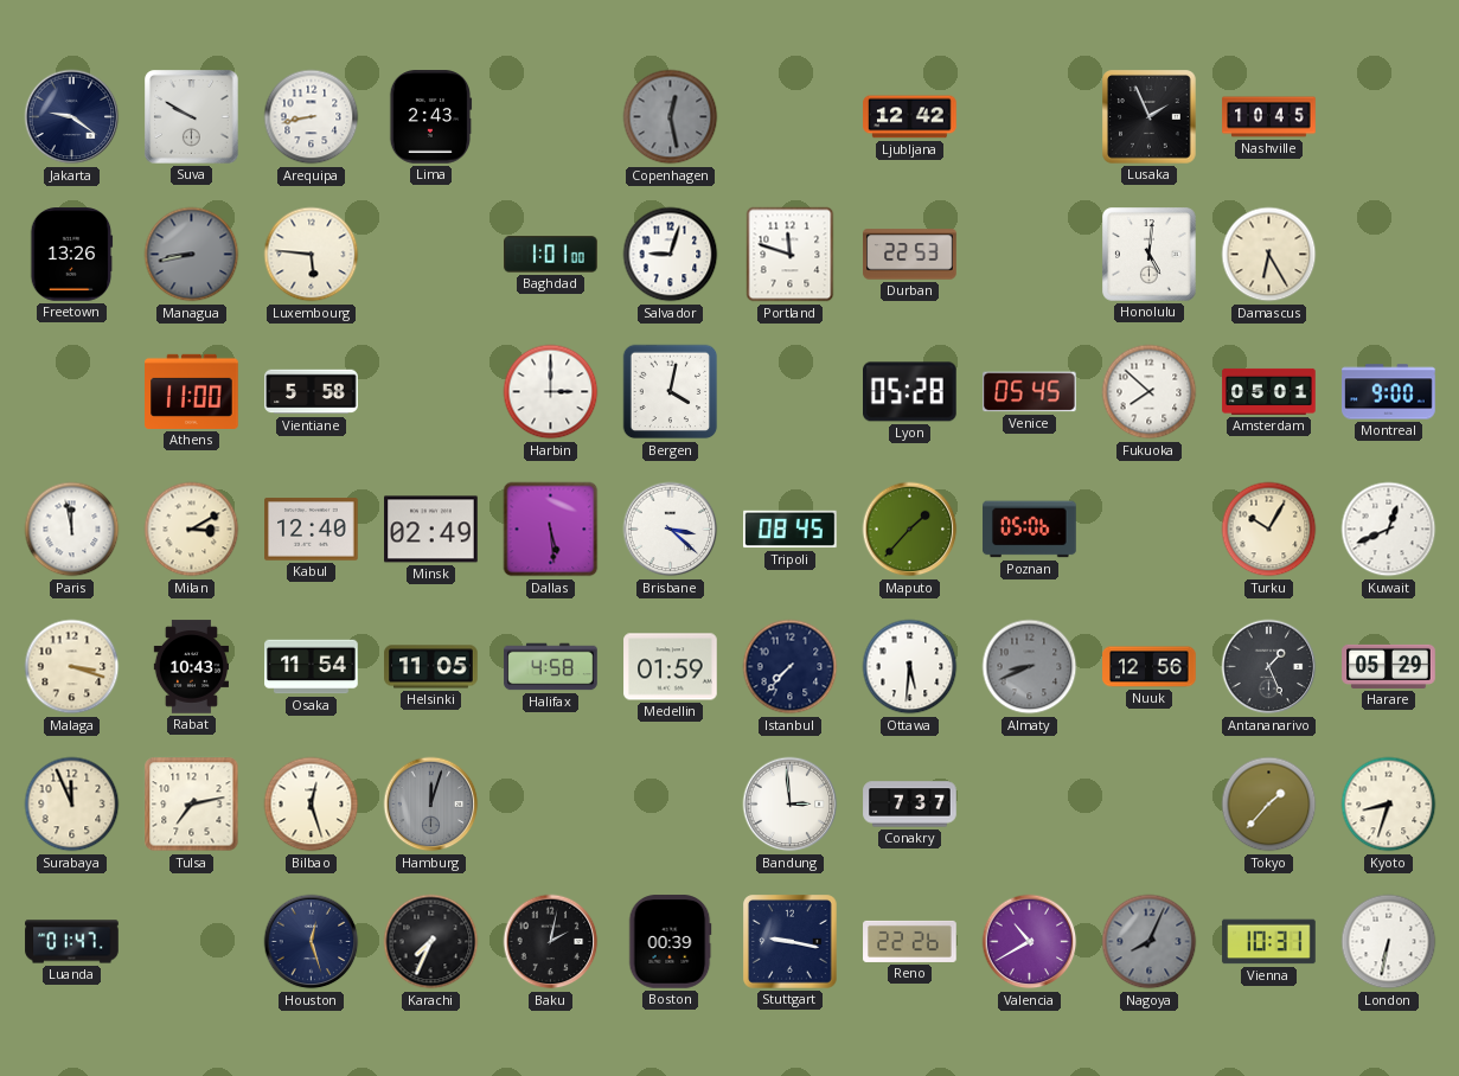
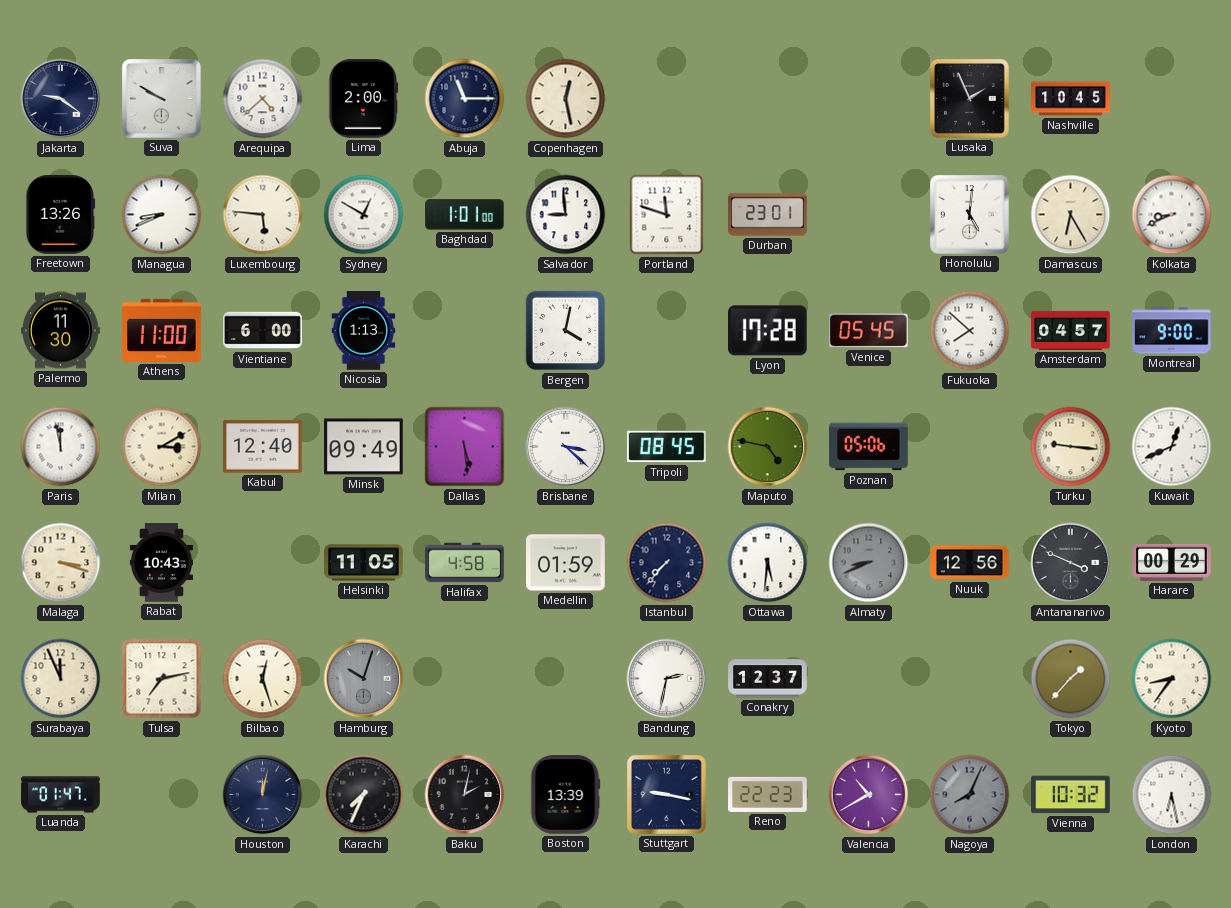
Arequipa: 8:43 -> 4:38 (263, 99)
Lima: 2:43 -> 2:00 (363, 99)
Abuja: none -> 11:15 (465, 99)
Copenhagen dial: grey -> cream (566, 99)
Ljubljana: 12:42 -> none (910, 117)
Managua: 8:43 -> 8:41 (162, 215)
Managua dial: grey -> white (162, 215)
Sydney: none -> 12:50 (364, 215)
Salvador: 9:03 -> 8:59 (566, 215)
Durban: 22:53 -> 23:01 (768, 215)
Kolkata: none -> 8:41 (1172, 215)
Palermo: none -> 11:30 (61, 331)
Vientiane: 5:58 -> 6:00 (263, 331)
Nicosia: none -> 1:13 (364, 331)
Harbin: 3:00 -> none (551, 392)
Lyon: 05:28 -> 17:28 (768, 331)
Amsterdam: 05:01 -> 04:57 (1071, 330)
Minsk: 02:49 -> 09:49 (364, 447)
Maputo: 1:37 -> 4:47 (768, 447)
Turku: 10:05 -> 9:16 (1071, 447)
Osaka: 11:54 -> none (312, 667)
Antananarivo: 1:26 -> 3:49 (1071, 563)
Harare: 05:29 -> 00:29 (1172, 562)
Hamburg: 12:03 -> 10:03 (364, 679)
Bandung: 2:59 -> 2:32 (667, 679)
Conakry: 7:37 -> 12:37 (768, 679)
Kyoto: 8:33 -> 8:36 (1172, 679)
Houston: 12:27 -> 12:02 (263, 795)
Boston: 00:39 -> 13:39 (565, 795)
Reno: 22:26 -> 22:23 (768, 794)
Vienna: 10:31 -> 10:32 (1071, 795)
London: 6:32 -> 6:28 (1172, 795)
